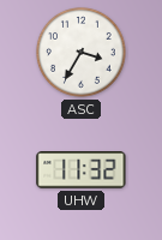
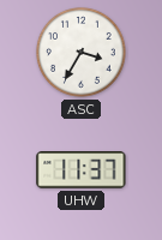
UHW: 11:32 -> 11:37 (82, 170)
